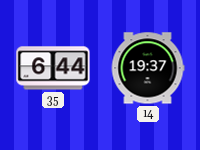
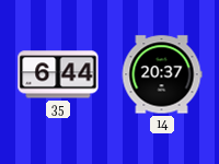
14: 19:37 -> 20:37 (162, 74)
